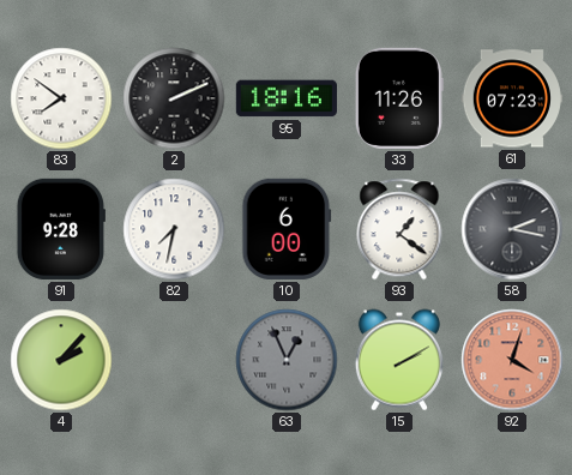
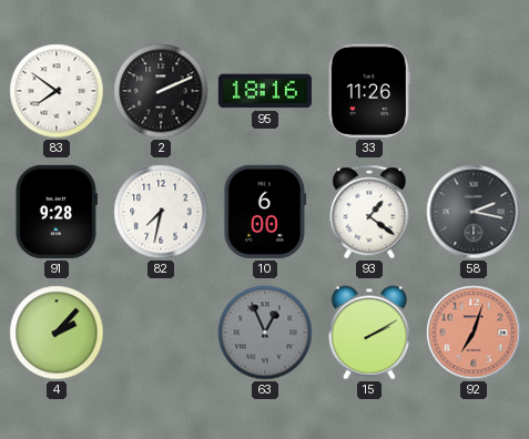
61: 07:23 -> none (511, 98)
92: 4:03 -> 7:03 (474, 333)
